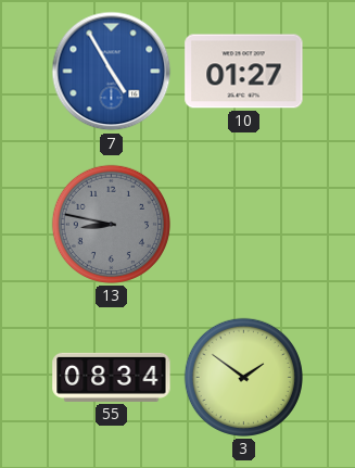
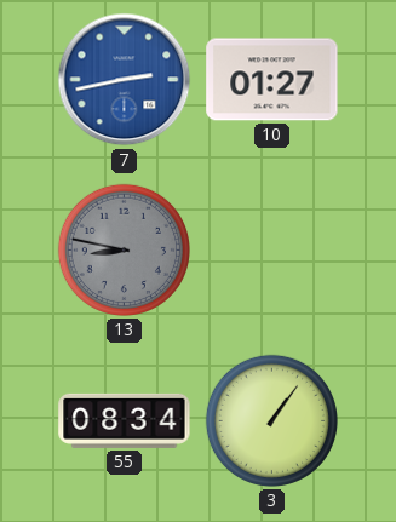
7: 4:55 -> 2:43 (125, 80)
3: 1:51 -> 1:06 (271, 420)
